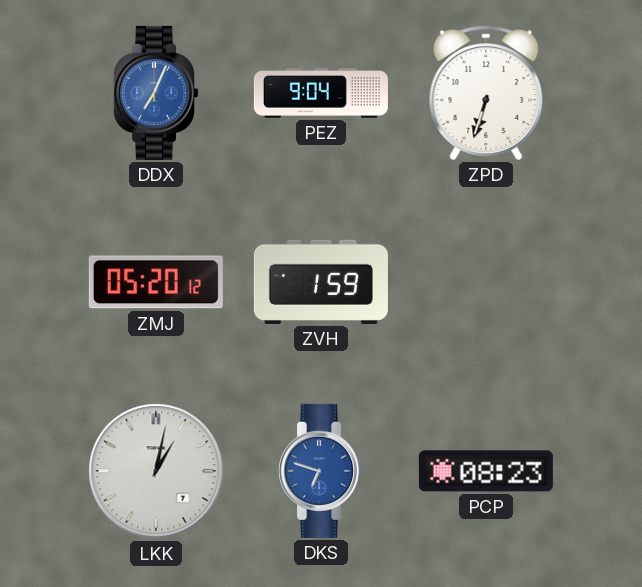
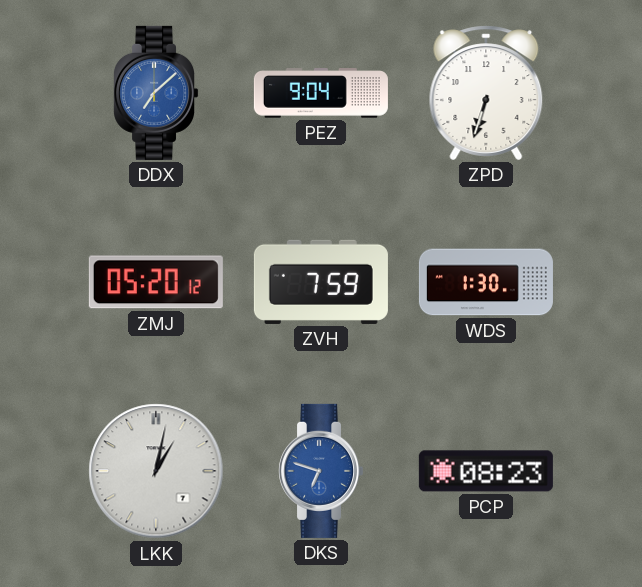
DDX: 7:04 -> 7:08 (156, 93)
ZVH: 1:59 -> 7:59 (321, 282)
WDS: none -> 1:30 (486, 282)
